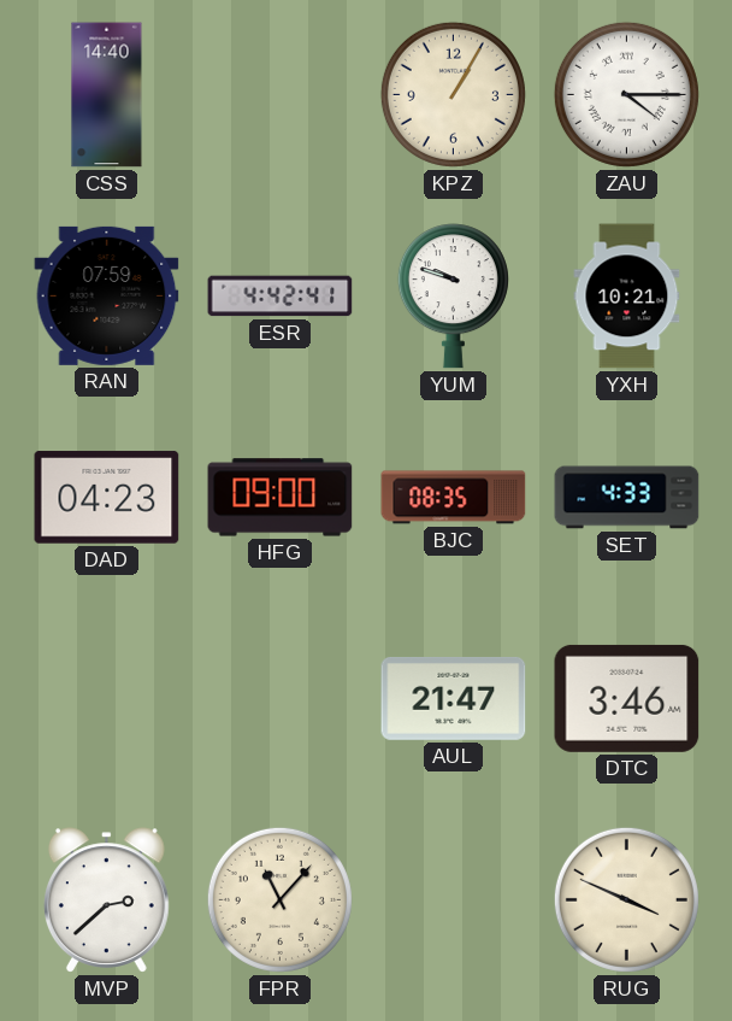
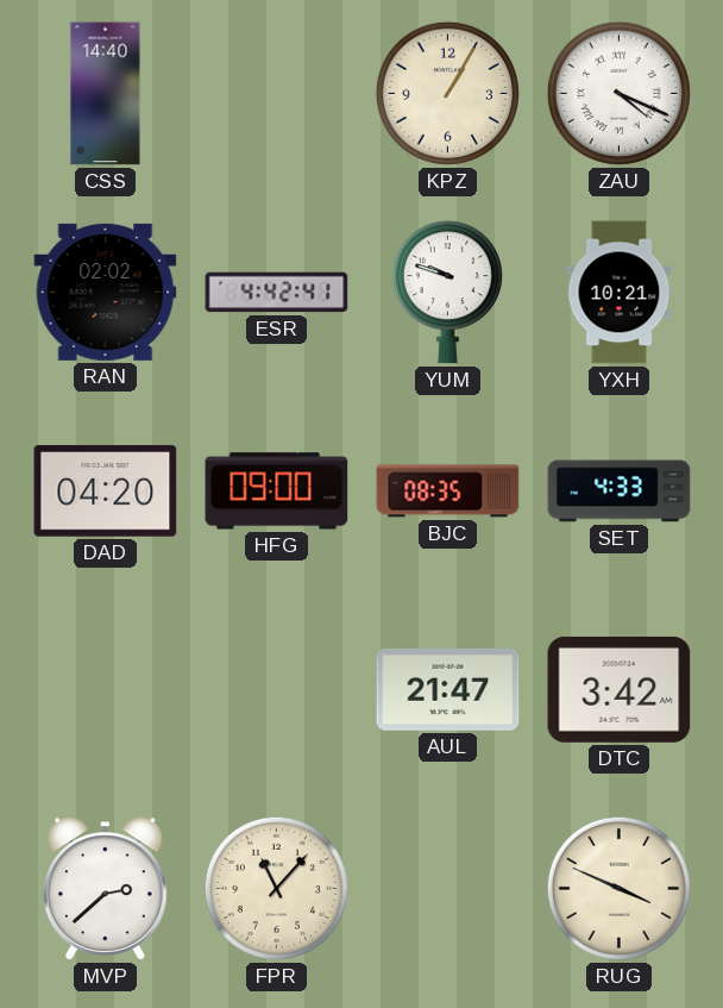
ZAU: 4:15 -> 4:19 (618, 93)
RAN: 07:59 -> 02:02 (106, 292)
DAD: 04:23 -> 04:20 (106, 492)
DTC: 3:46 -> 3:42 (620, 689)
